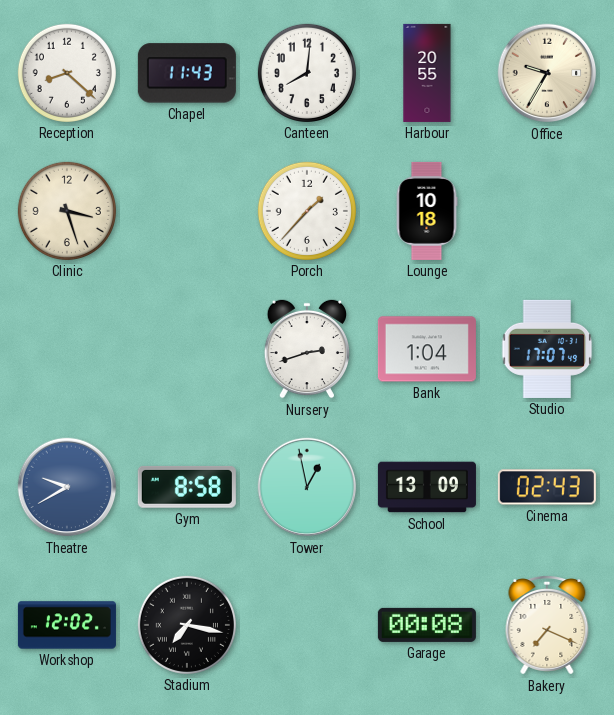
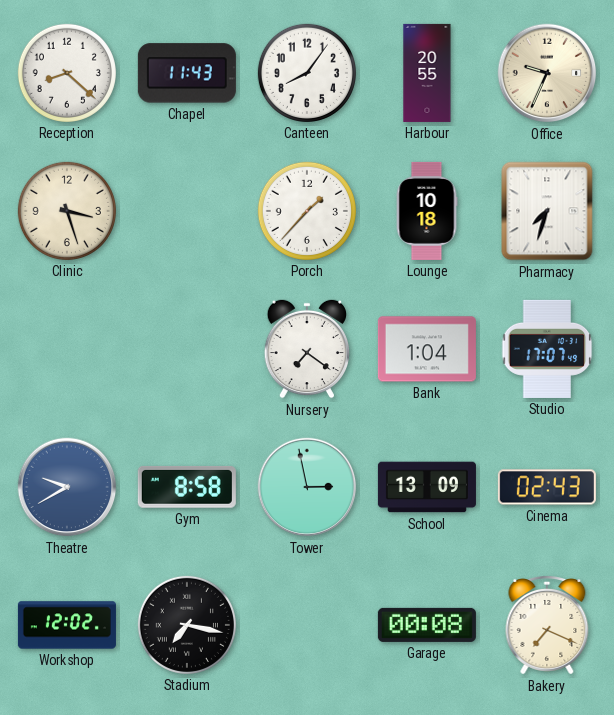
Canteen: 8:01 -> 8:06 (307, 73)
Office: 9:35 -> 9:34 (547, 73)
Pharmacy: none -> 7:33 (547, 211)
Nursery: 2:42 -> 7:21 (306, 349)
Tower: 12:58 -> 2:58 (307, 487)
